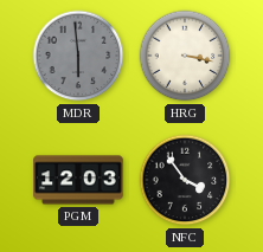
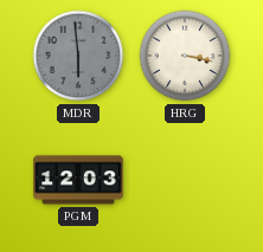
NFC: 3:54 -> none (185, 180)
